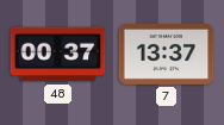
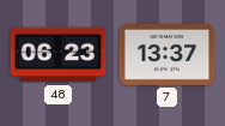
48: 00:37 -> 06:23 (59, 55)
